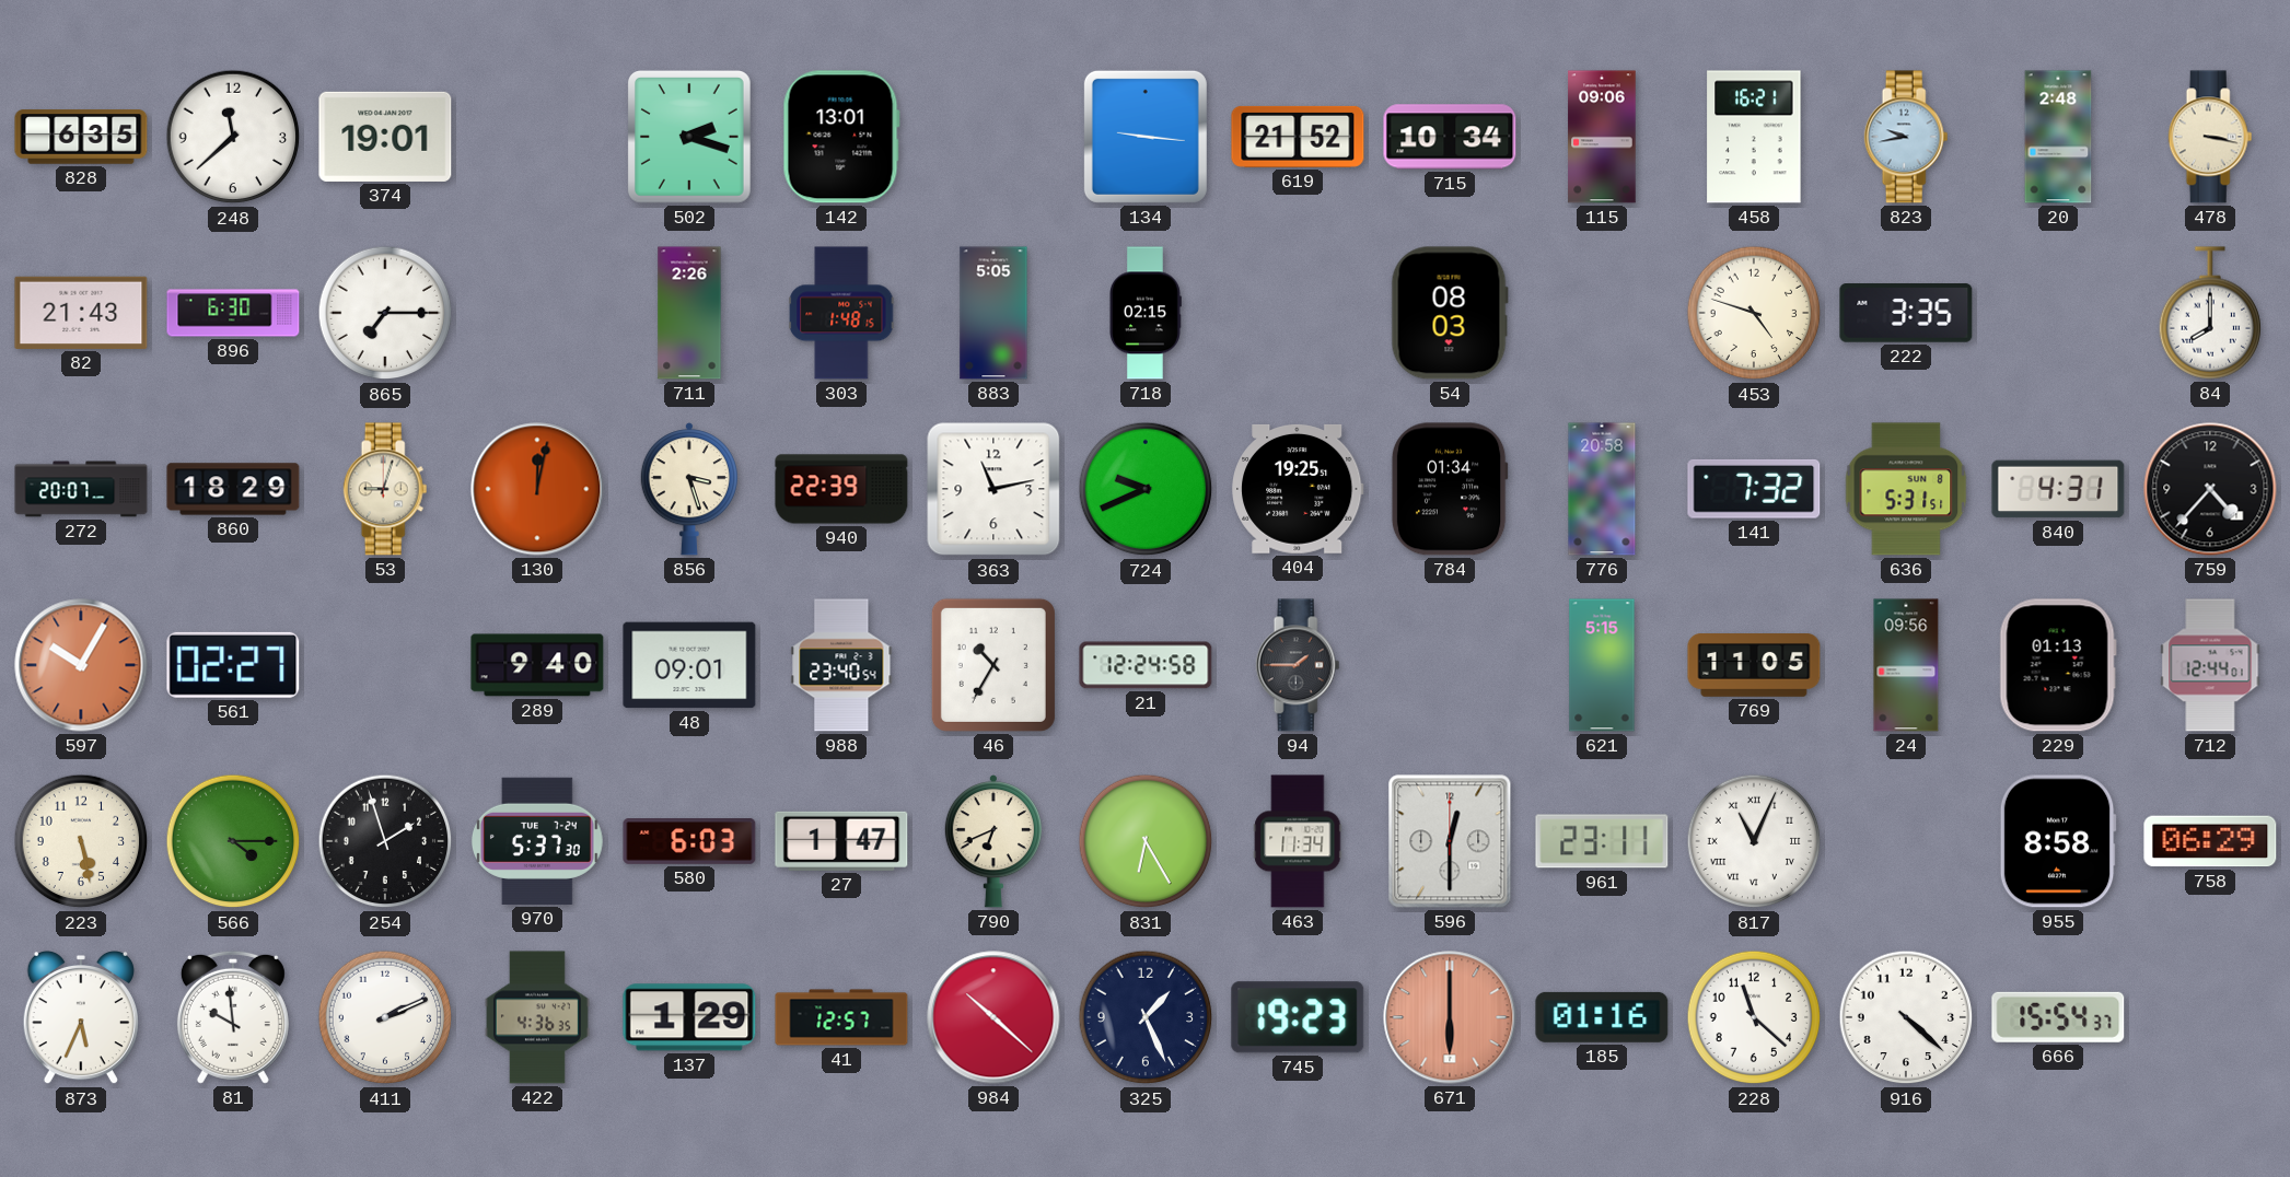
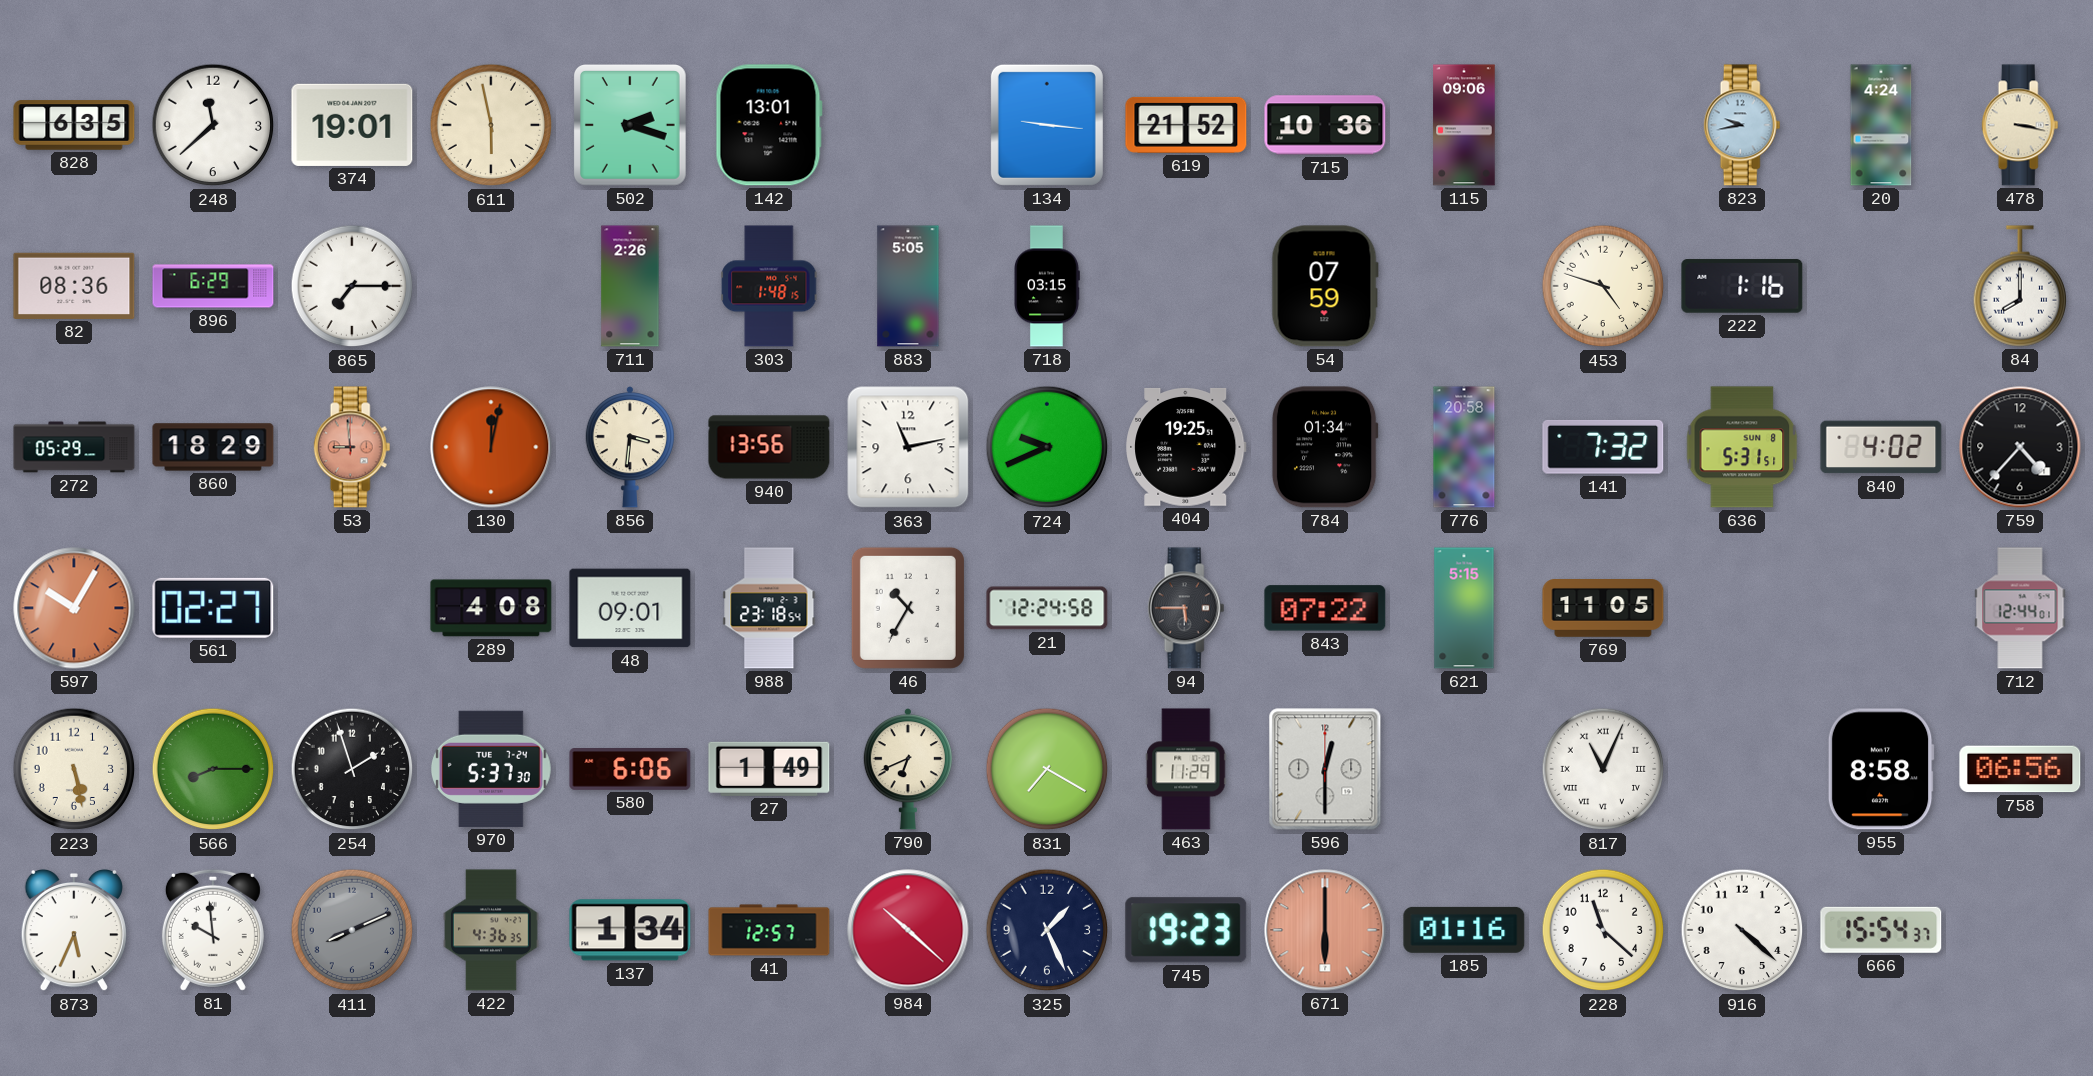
611: none -> 5:58 (491, 125)
715: 10:34 -> 10:36 (1325, 125)
458: 16:21 -> none (1754, 137)
20: 2:48 -> 4:24 (1881, 125)
82: 21:43 -> 08:36 (74, 286)
896: 6:30 -> 6:29 (213, 286)
718: 02:15 -> 03:15 (1047, 286)
54: 08:03 -> 07:59 (1325, 286)
222: 3:35 -> 1:16 (1742, 286)
272: 20:07 -> 05:29 (74, 447)
53: 9:03 -> 8:59 (352, 447)
53 dial: cream -> salmon (352, 447)
856: 3:27 -> 3:31 (629, 448)
940: 22:39 -> 13:56 (769, 447)
840: 4:31 -> 4:02 (1881, 447)
289: 9:40 -> 4:08 (491, 608)
988: 23:40 -> 23:18 (769, 608)
94: 1:45 -> 5:45 (1186, 608)
843: none -> 07:22 (1325, 608)
24: 09:56 -> none (1906, 665)
229: 01:13 -> none (2058, 665)
566: 4:15 -> 8:15 (213, 769)
580: 6:03 -> 6:06 (630, 770)
27: 1:47 -> 1:49 (769, 769)
831: 6:25 -> 7:20 (1047, 769)
463: 11:34 -> 11:29 (1186, 769)
961: 23:11 -> none (1602, 841)
758: 06:29 -> 06:56 (2020, 769)
411: 2:11 -> 8:11 (352, 930)
411 dial: white -> grey (352, 930)
137: 1:29 -> 1:34 (630, 930)
